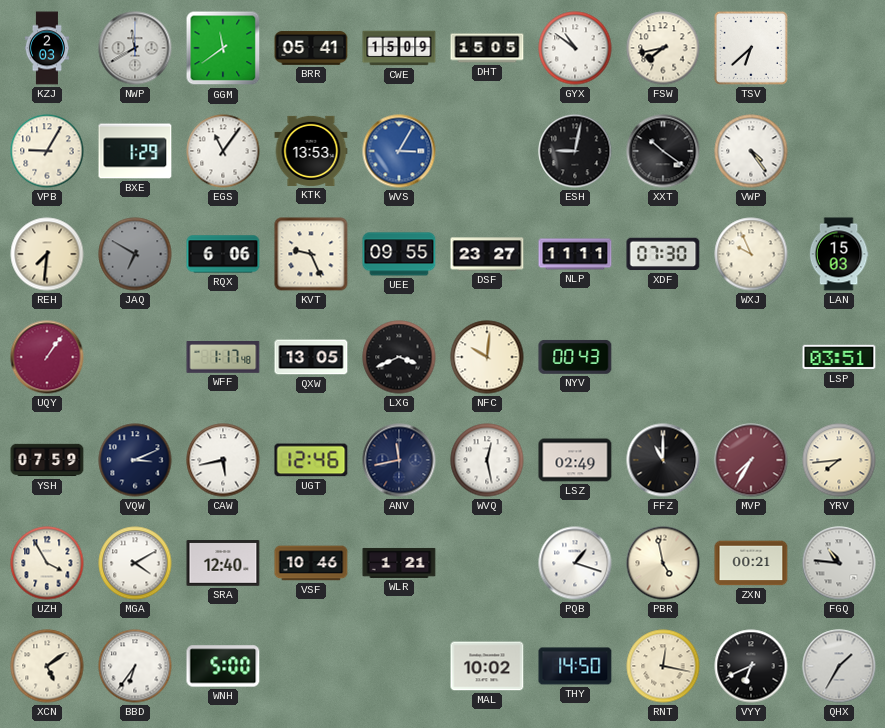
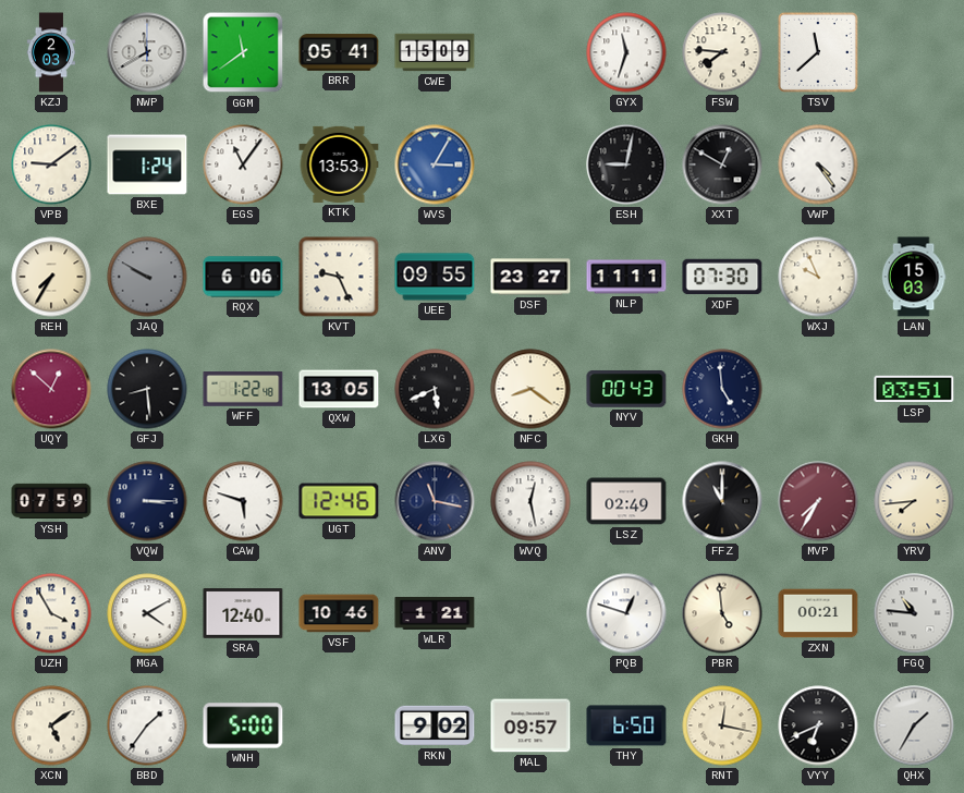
DHT: 15:05 -> none (487, 48)
GYX: 10:51 -> 11:33 (626, 52)
FSW: 7:43 -> 7:46 (722, 52)
TSV: 6:38 -> 11:38 (818, 52)
VPB: 9:05 -> 9:09 (51, 164)
BXE: 1:29 -> 1:24 (147, 164)
XXT: 10:21 -> 12:50 (722, 164)
REH: 7:31 -> 7:35 (51, 277)
JAQ: 6:50 -> 9:50 (147, 277)
UQY: 1:06 -> 12:52 (51, 389)
GFJ: none -> 8:29 (147, 389)
WFF: 1:17 -> 1:22 (243, 390)
LXG: 3:41 -> 5:41 (435, 389)
NFC: 10:01 -> 8:21 (530, 389)
GKH: none -> 4:59 (722, 389)
VQW: 3:11 -> 3:15 (147, 501)
CAW: 5:43 -> 5:48 (243, 501)
ANV: 11:43 -> 11:17 (435, 501)
PQB: 1:18 -> 12:48 (626, 613)
PBR: 4:58 -> 4:59 (722, 613)
BBD: 6:36 -> 1:36 (147, 725)
RKN: none -> 9:02 (435, 725)
MAL: 10:02 -> 09:57 (530, 725)
THY: 14:50 -> 6:50 (626, 725)
